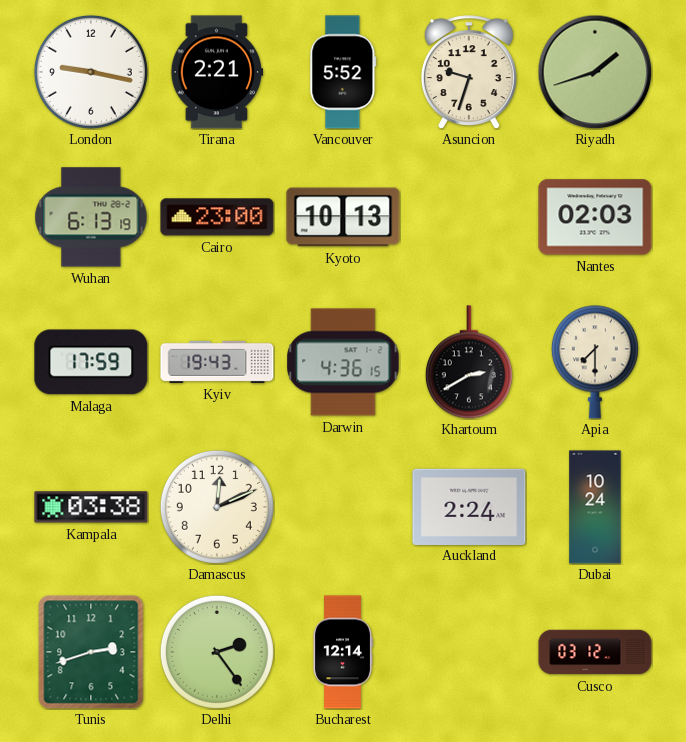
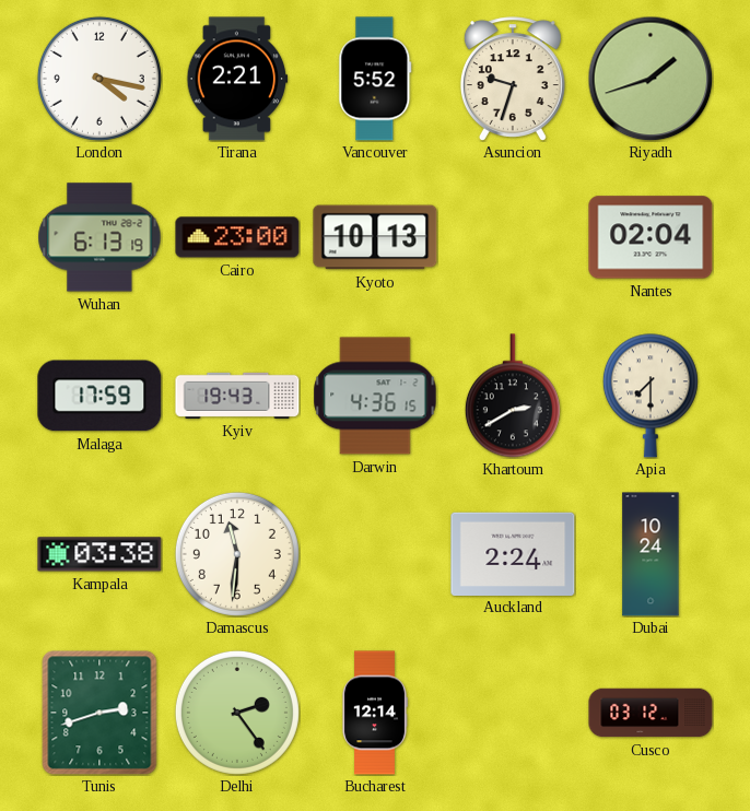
London: 9:17 -> 4:17 (99, 79)
Nantes: 02:03 -> 02:04 (651, 237)
Damascus: 12:11 -> 11:31 (237, 554)
